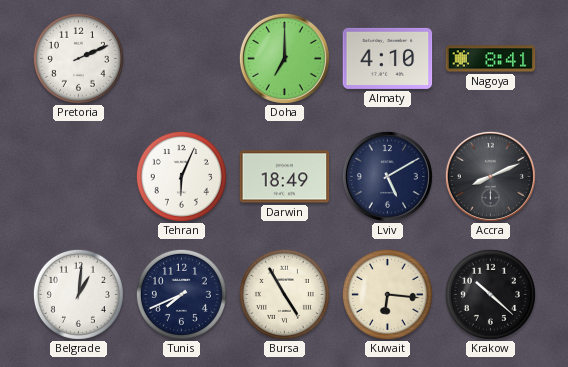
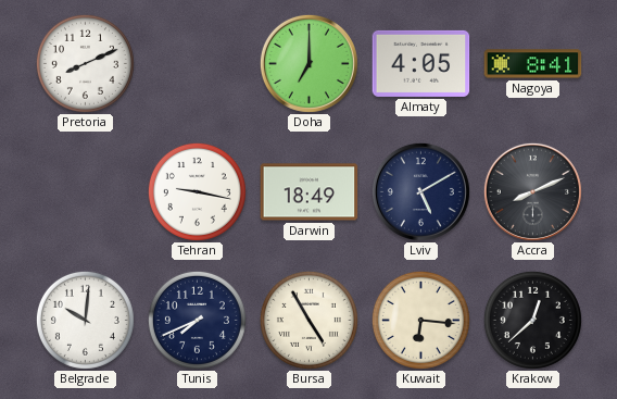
Pretoria: 2:11 -> 8:11 (85, 63)
Almaty: 4:10 -> 4:05 (421, 63)
Tehran: 6:04 -> 9:17 (197, 191)
Belgrade: 1:01 -> 10:01 (85, 320)
Krakow: 10:22 -> 12:38 (532, 320)
